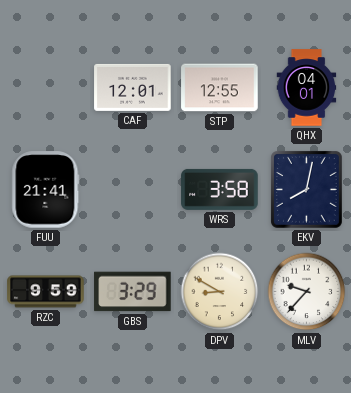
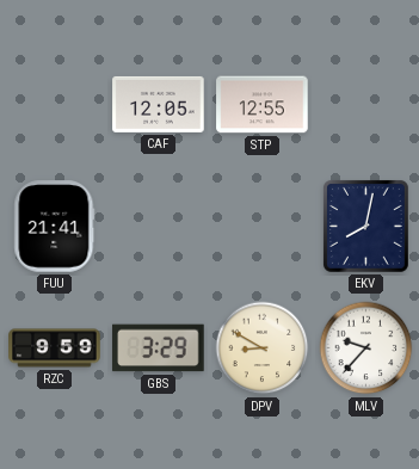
CAF: 12:01 -> 12:05 (159, 104)
QHX: 04:01 -> none (307, 88)
WRS: 3:58 -> none (220, 189)
